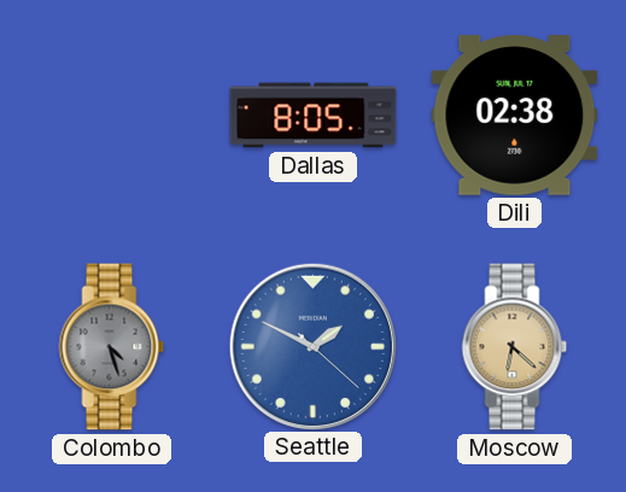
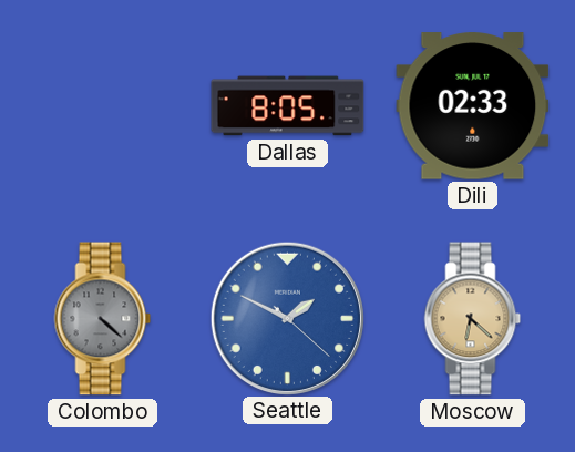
Dili: 02:38 -> 02:33 (473, 106)
Colombo: 4:27 -> 4:22 (103, 319)
